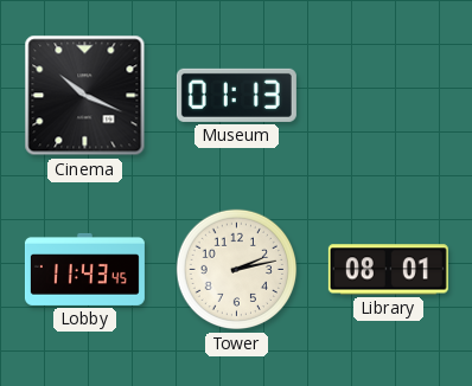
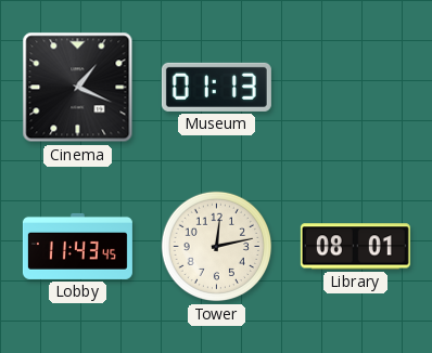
Cinema: 10:19 -> 1:19 (78, 88)
Tower: 2:13 -> 12:13 (217, 247)
